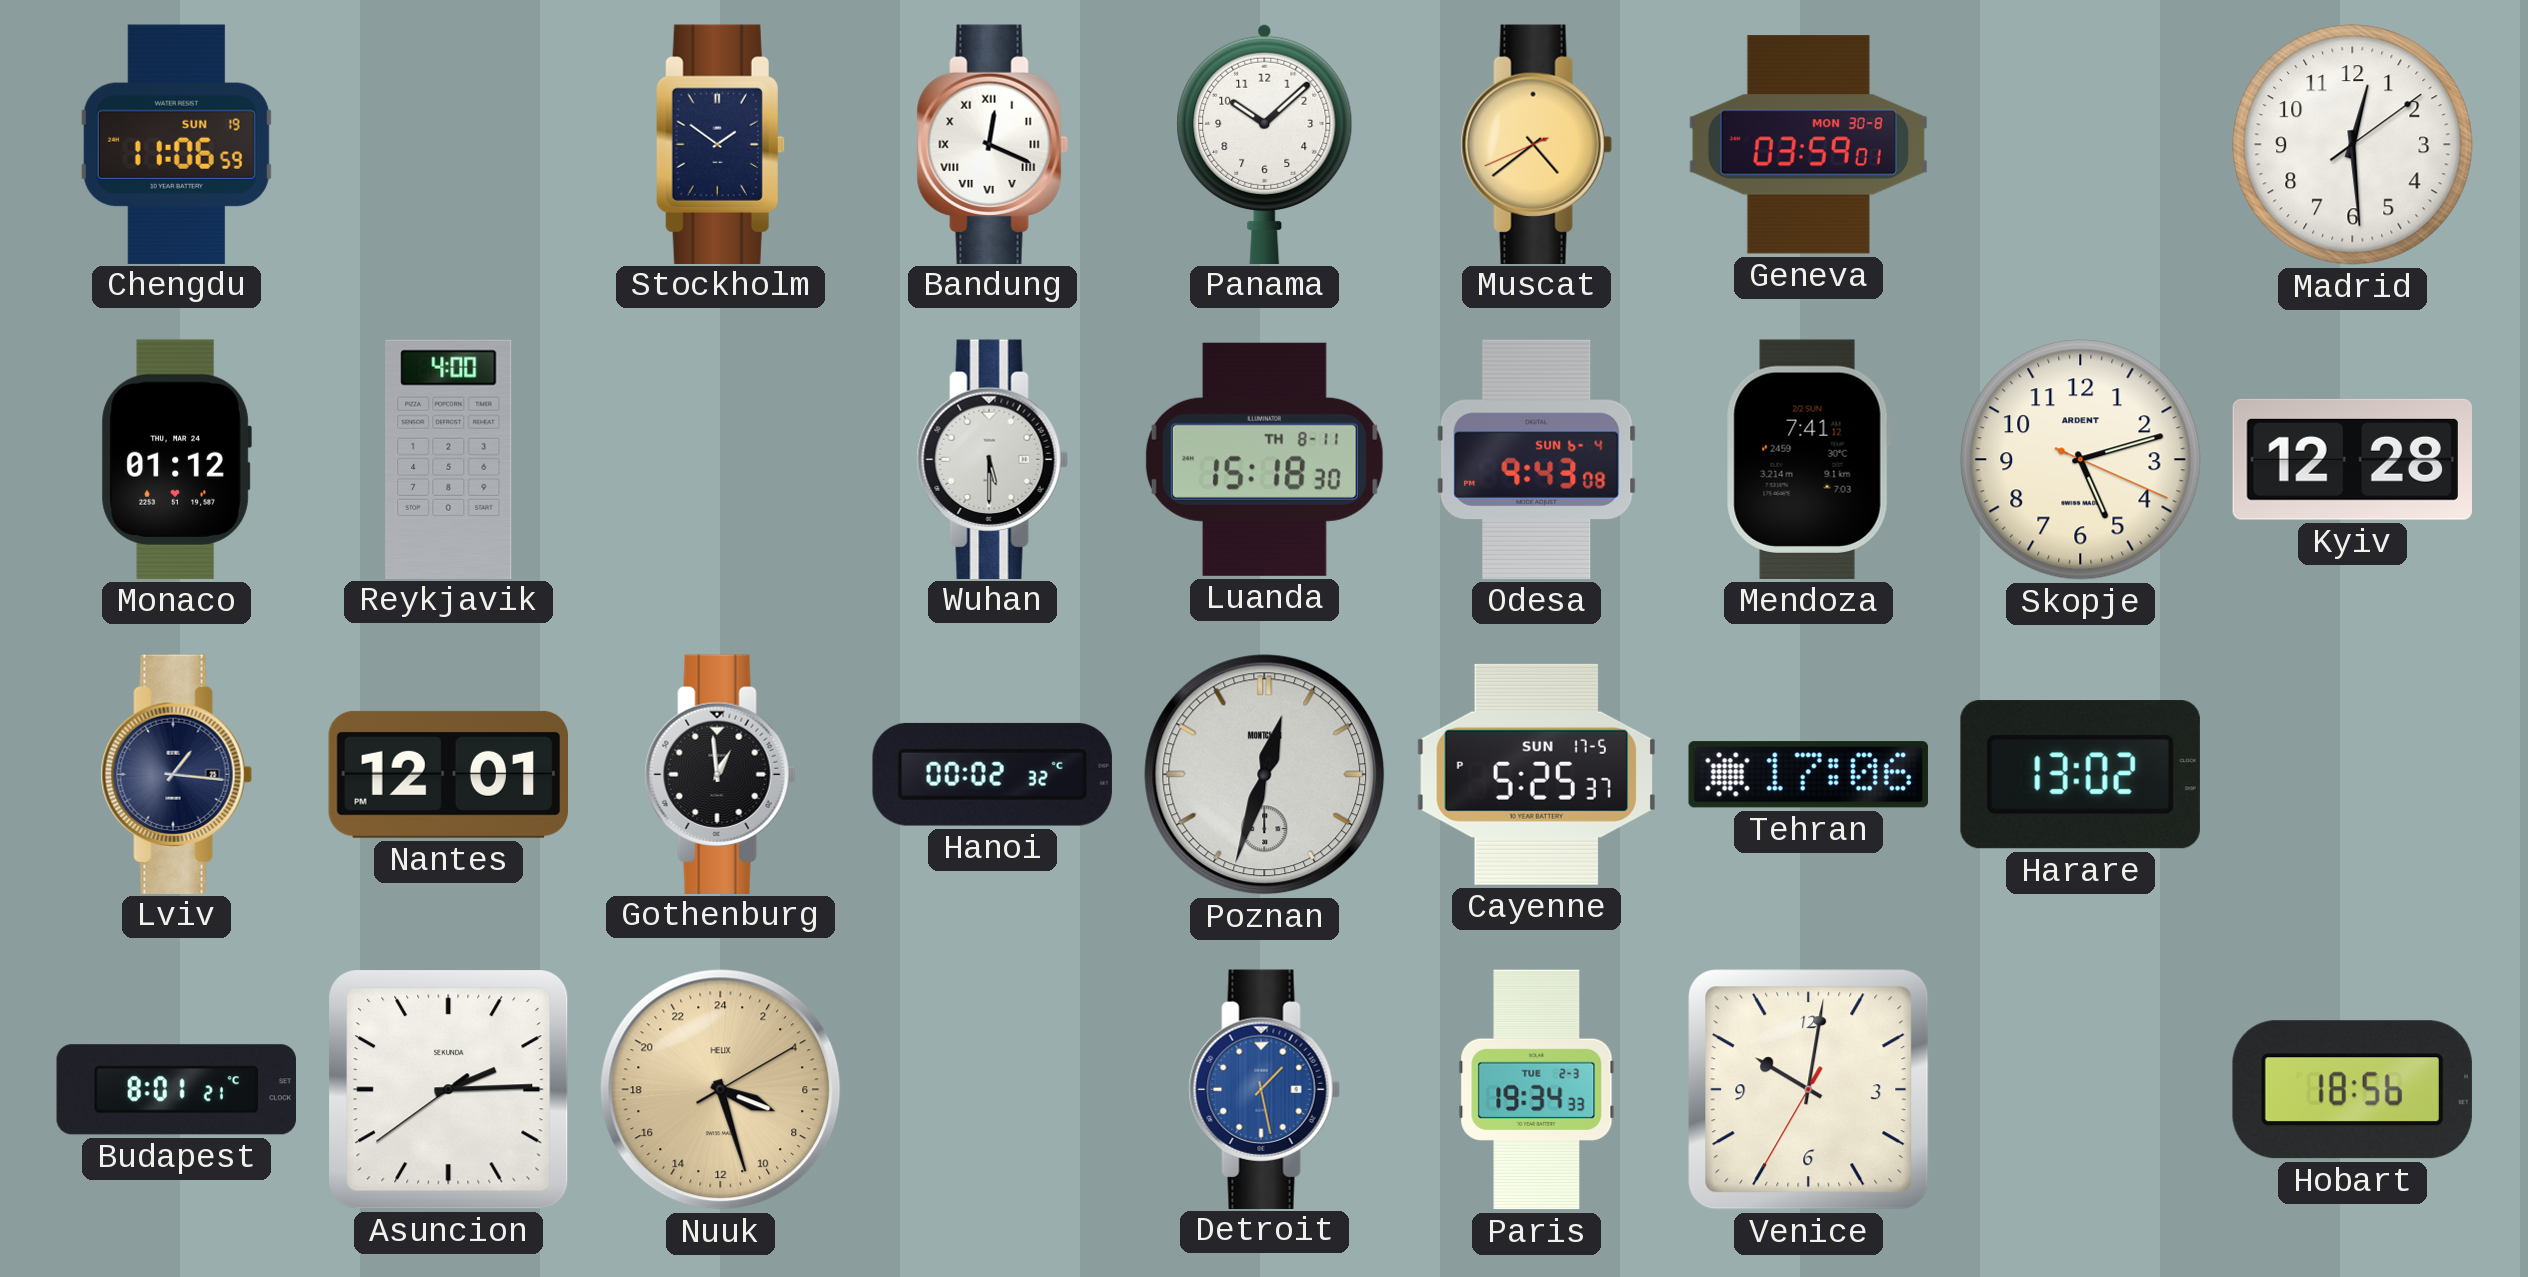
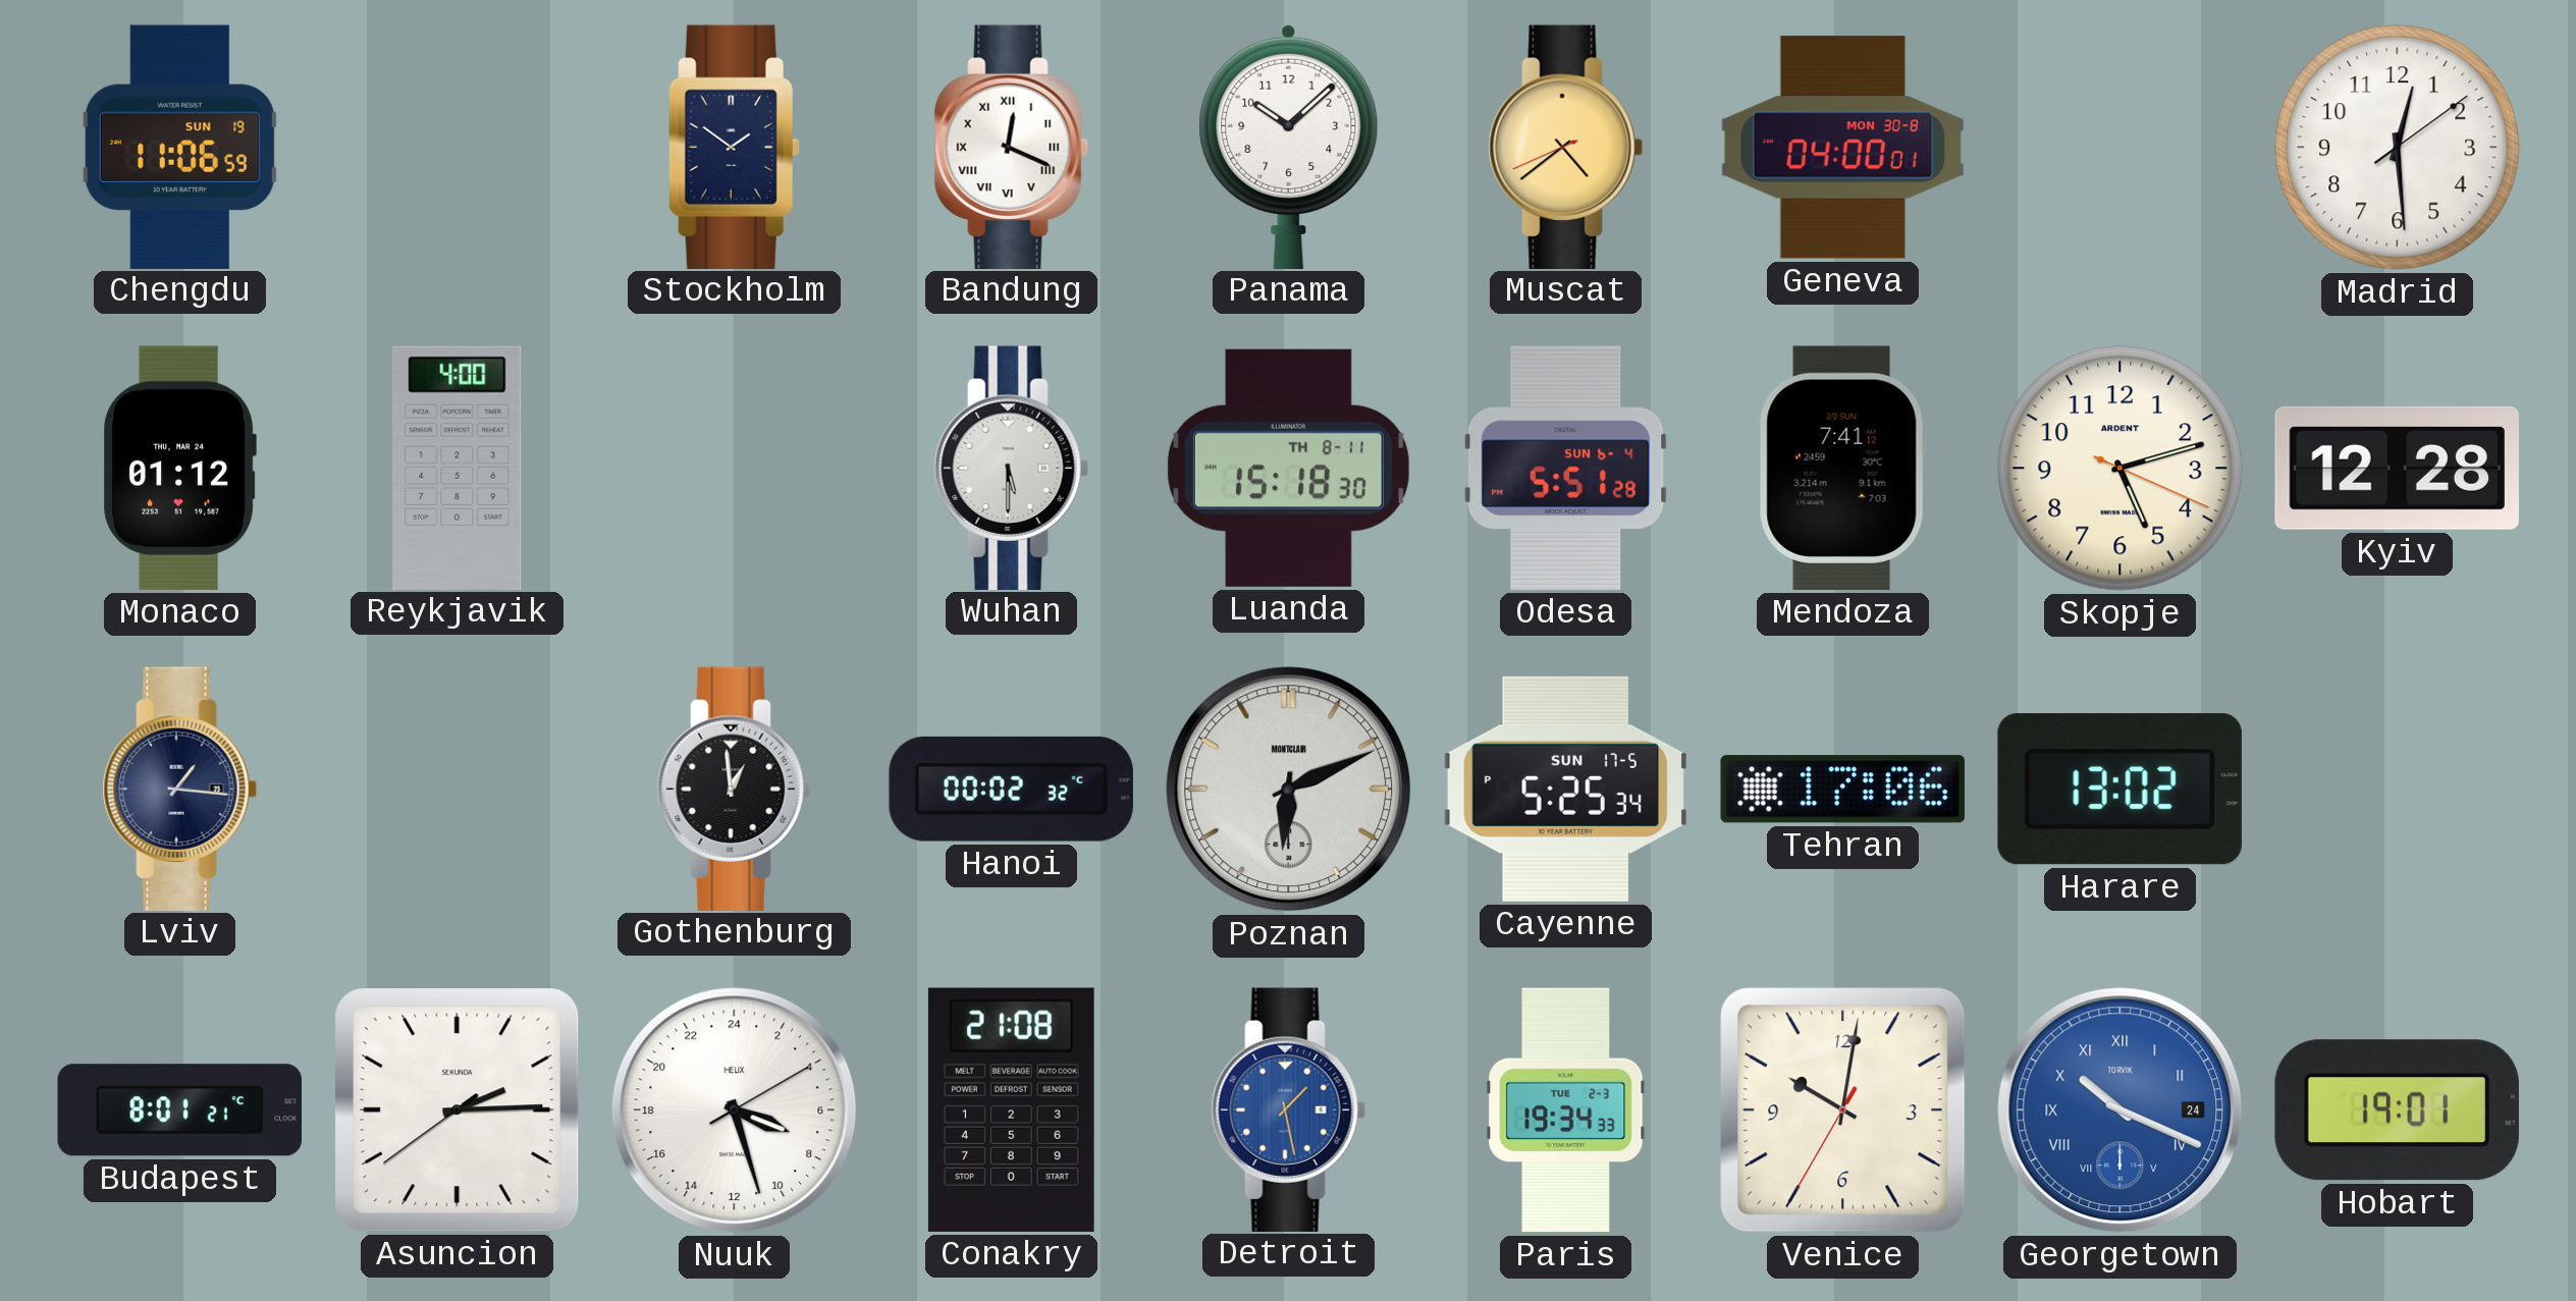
Geneva: 03:59 -> 04:00 (1842, 148)
Odesa: 9:43 -> 5:51 (1566, 468)
Nantes: 12:01 -> none (449, 774)
Poznan: 12:33 -> 6:11 (1289, 790)
Cayenne: 5:25:37 PM -> 5:25:34 PM (1565, 789)
Nuuk dial: champagne -> white (735, 1110)
Conakry: none -> 21:08 (1011, 1109)
Georgetown: none -> 10:19 (2121, 1110)
Hobart: 18:56 -> 19:01 (2397, 1110)
